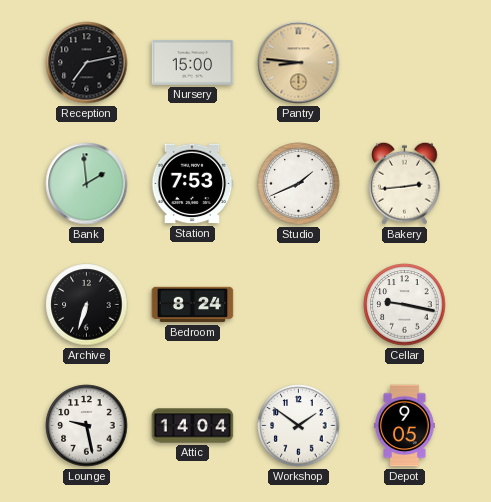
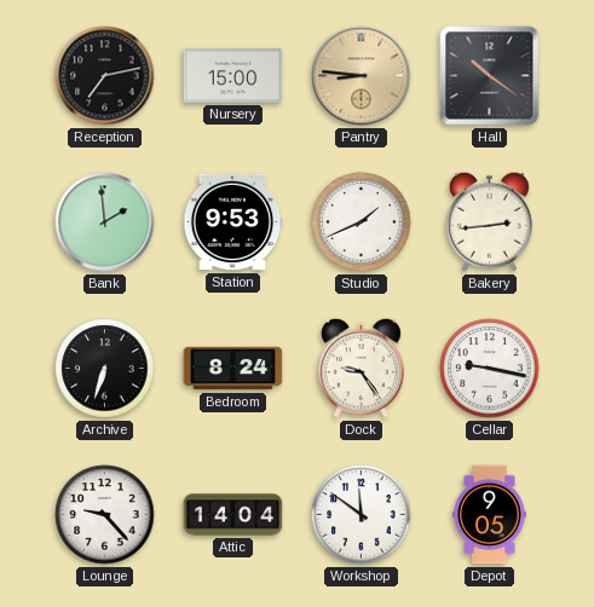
Hall: none -> 10:21 (490, 76)
Station: 7:53 -> 9:53 (232, 222)
Dock: none -> 9:24 (362, 368)
Lounge: 9:28 -> 9:23 (105, 515)
Workshop: 1:51 -> 11:51 (362, 515)
